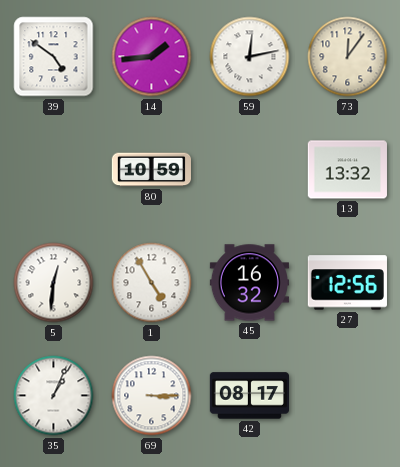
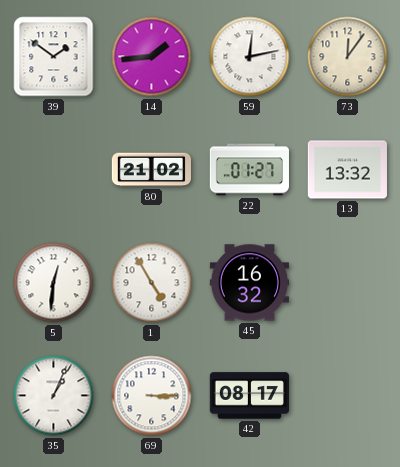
39: 4:51 -> 1:51 (54, 57)
80: 10:59 -> 21:02 (151, 170)
22: none -> 01:27 (249, 170)
27: 12:56 -> none (347, 283)
